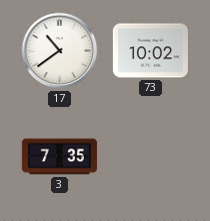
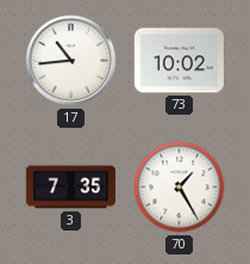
17: 10:39 -> 10:44 (71, 61)
70: none -> 1:25 (180, 188)
